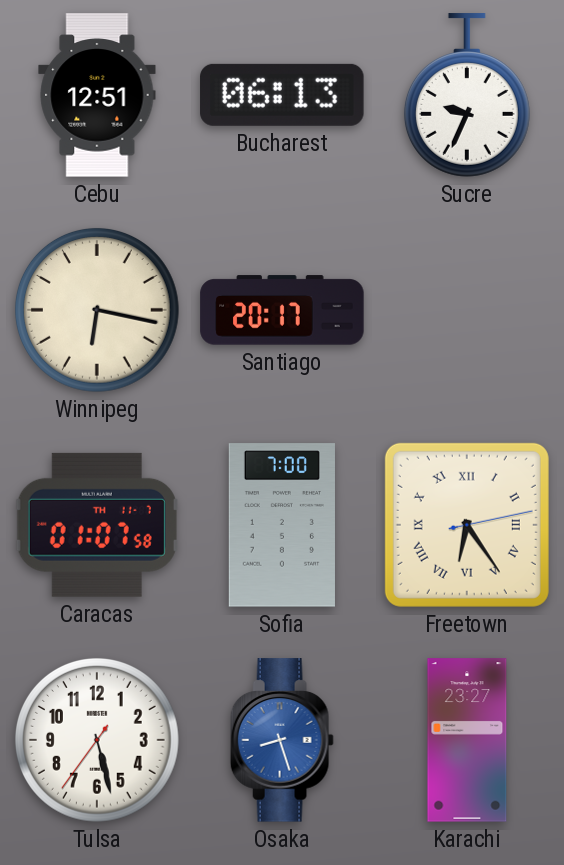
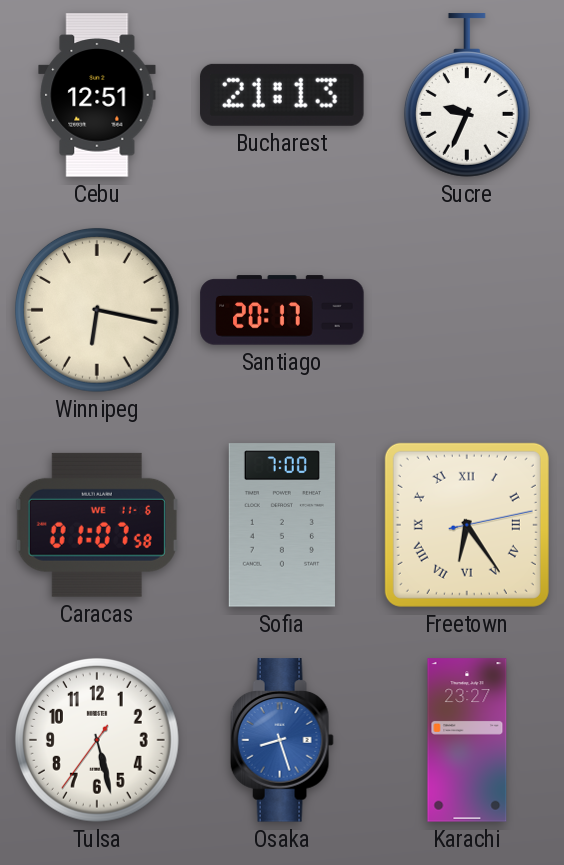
Bucharest: 06:13 -> 21:13 (282, 95)
Caracas date: TH 11-7 -> WE 11-6 (97, 525)
